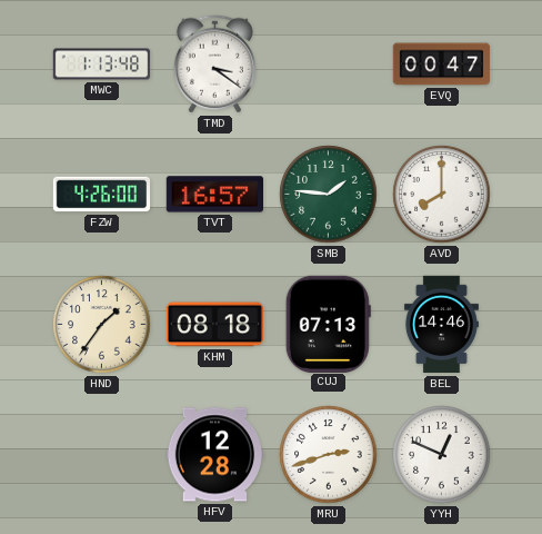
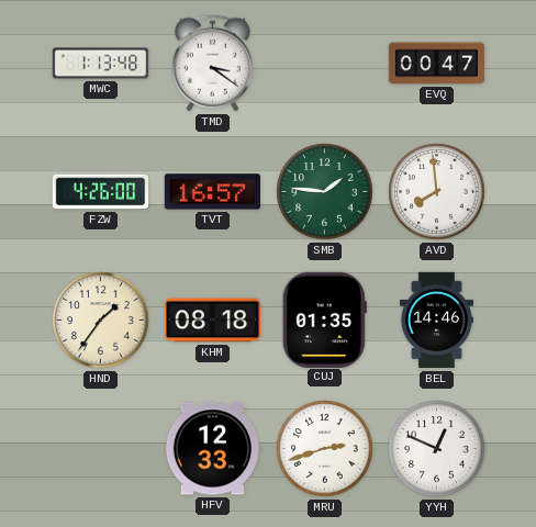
AVD: 8:00 -> 7:59 (437, 192)
CUJ: 07:13 -> 01:35 (324, 319)
HFV: 12:28 -> 12:33 (212, 449)
